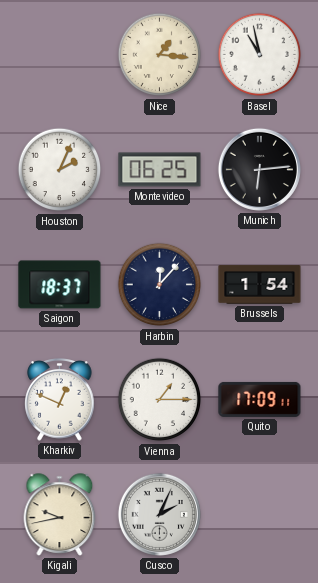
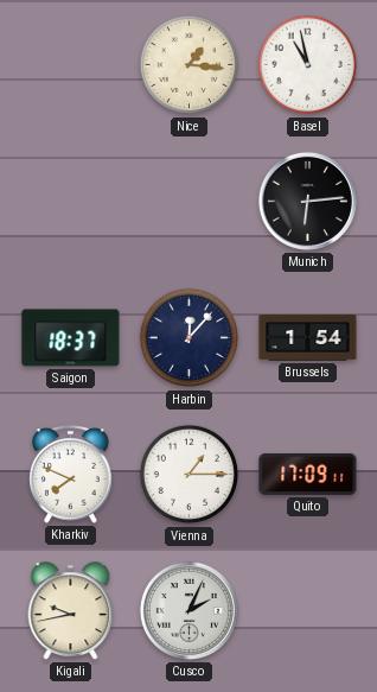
Houston: 2:04 -> none (60, 170)
Montevideo: 06:25 -> none (160, 170)
Kharkiv: 12:49 -> 7:49 (71, 475)
